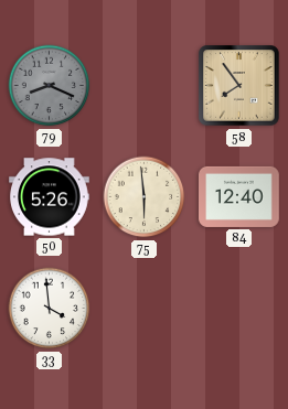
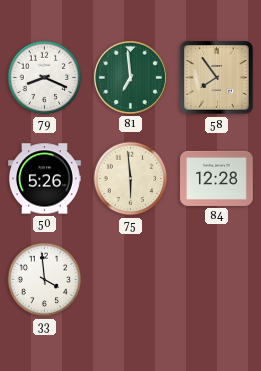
79 dial: grey -> white (45, 78)
81: none -> 6:59 (130, 77)
84: 12:40 -> 12:28 (217, 178)
